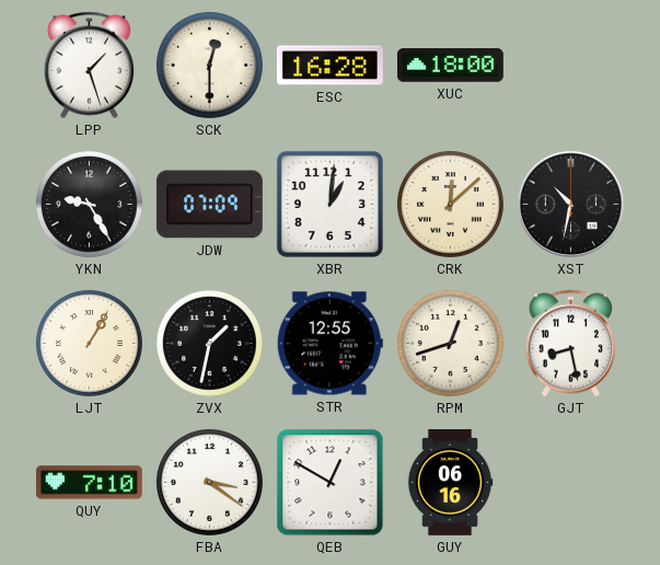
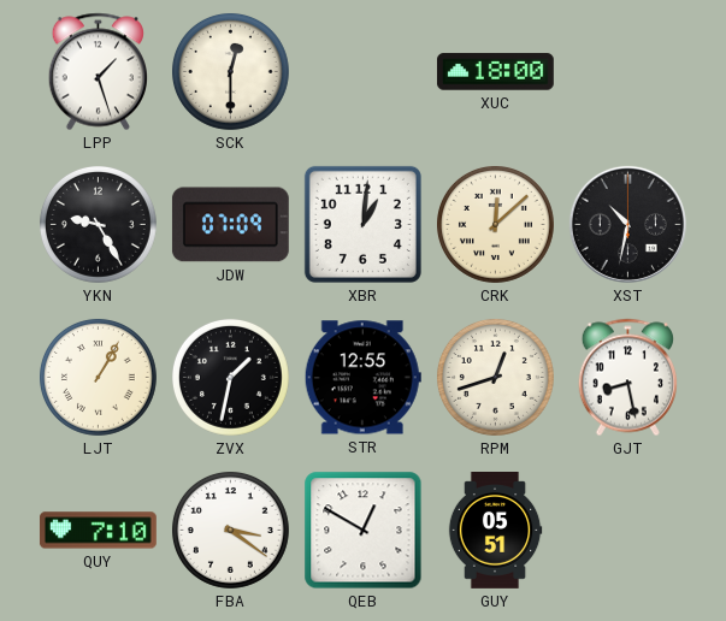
ESC: 16:28 -> none (329, 66)
GUY: 06:16 -> 05:51 (495, 531)
